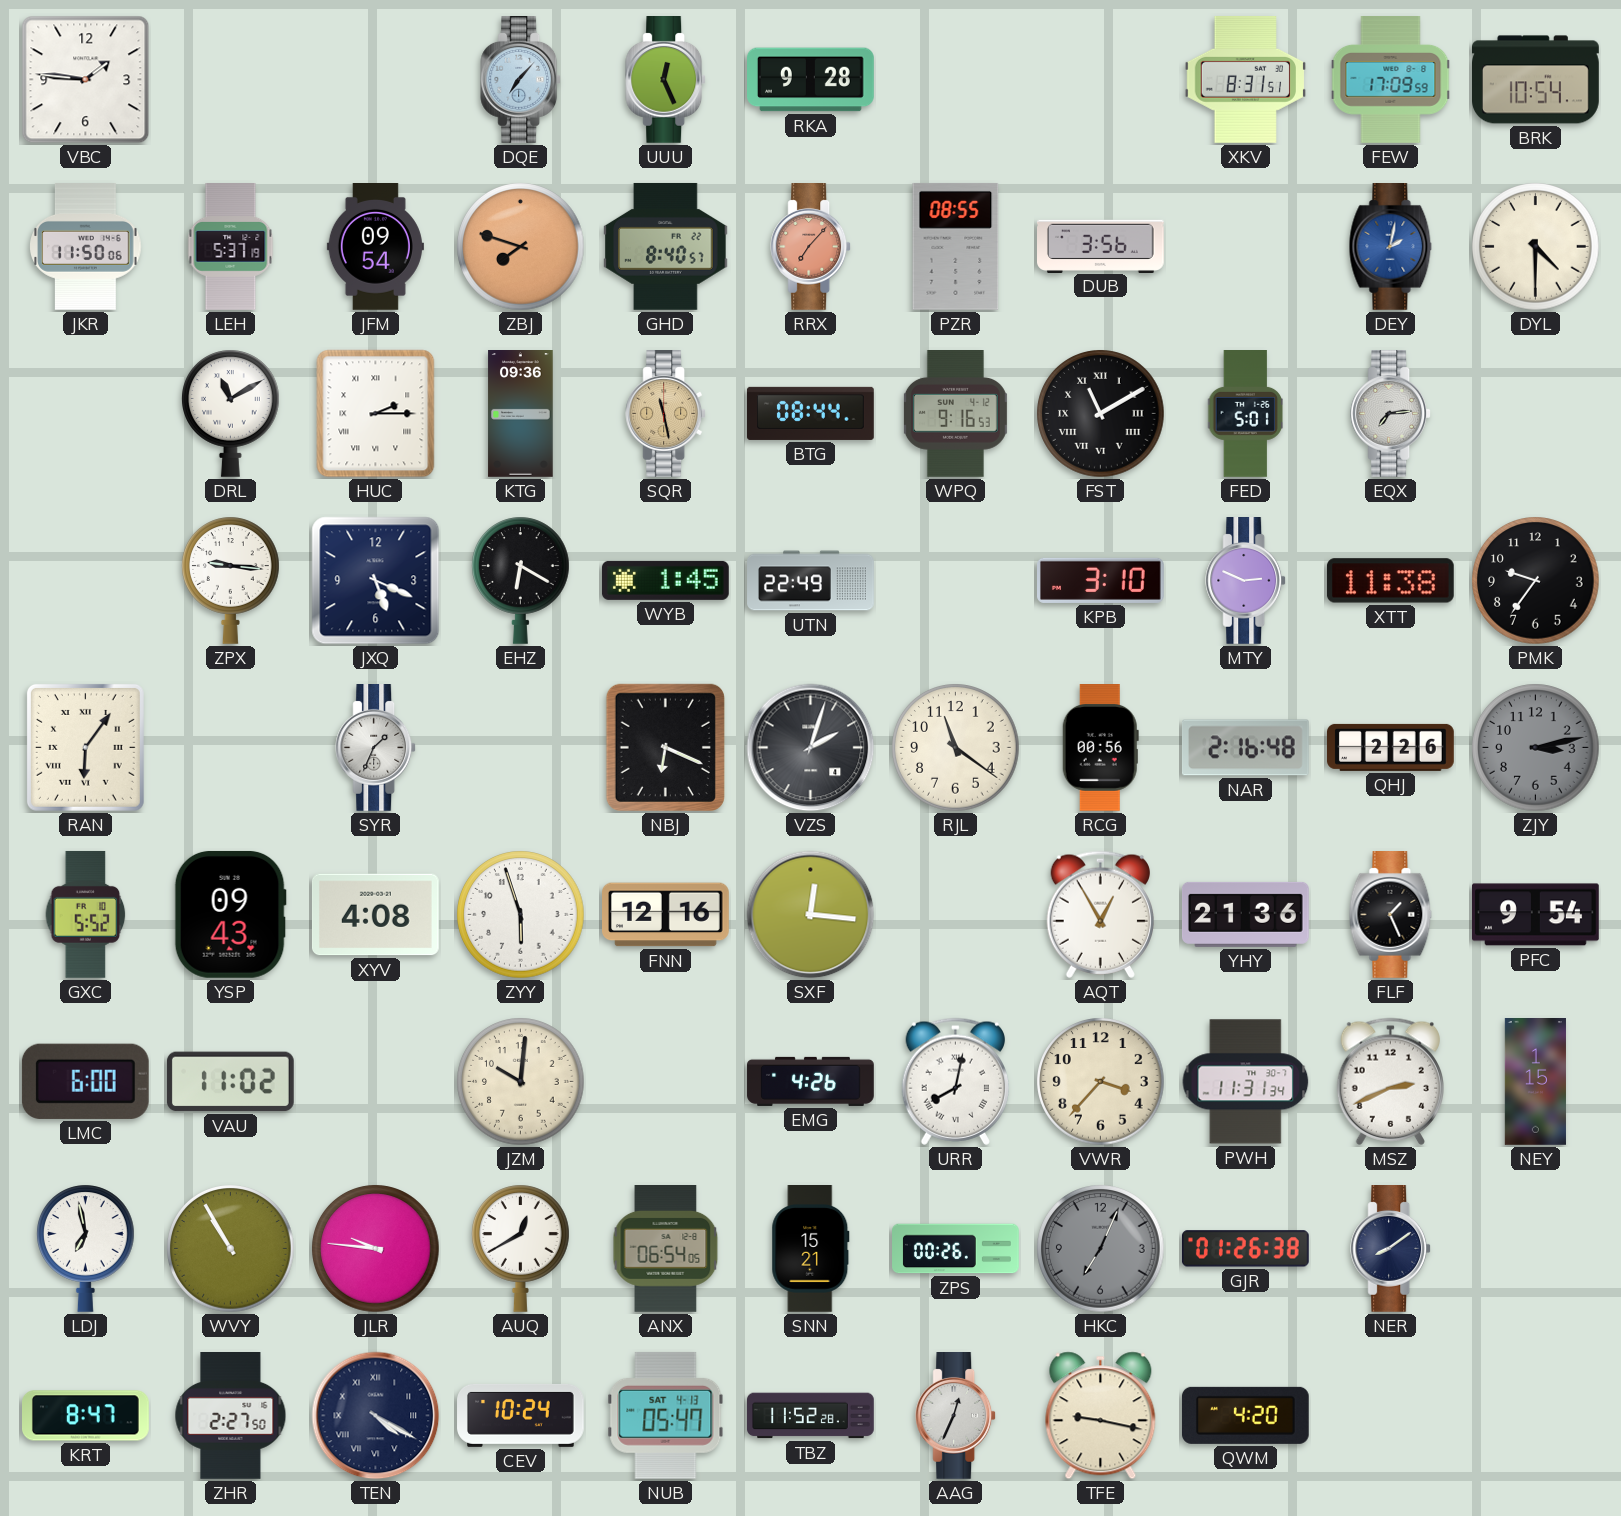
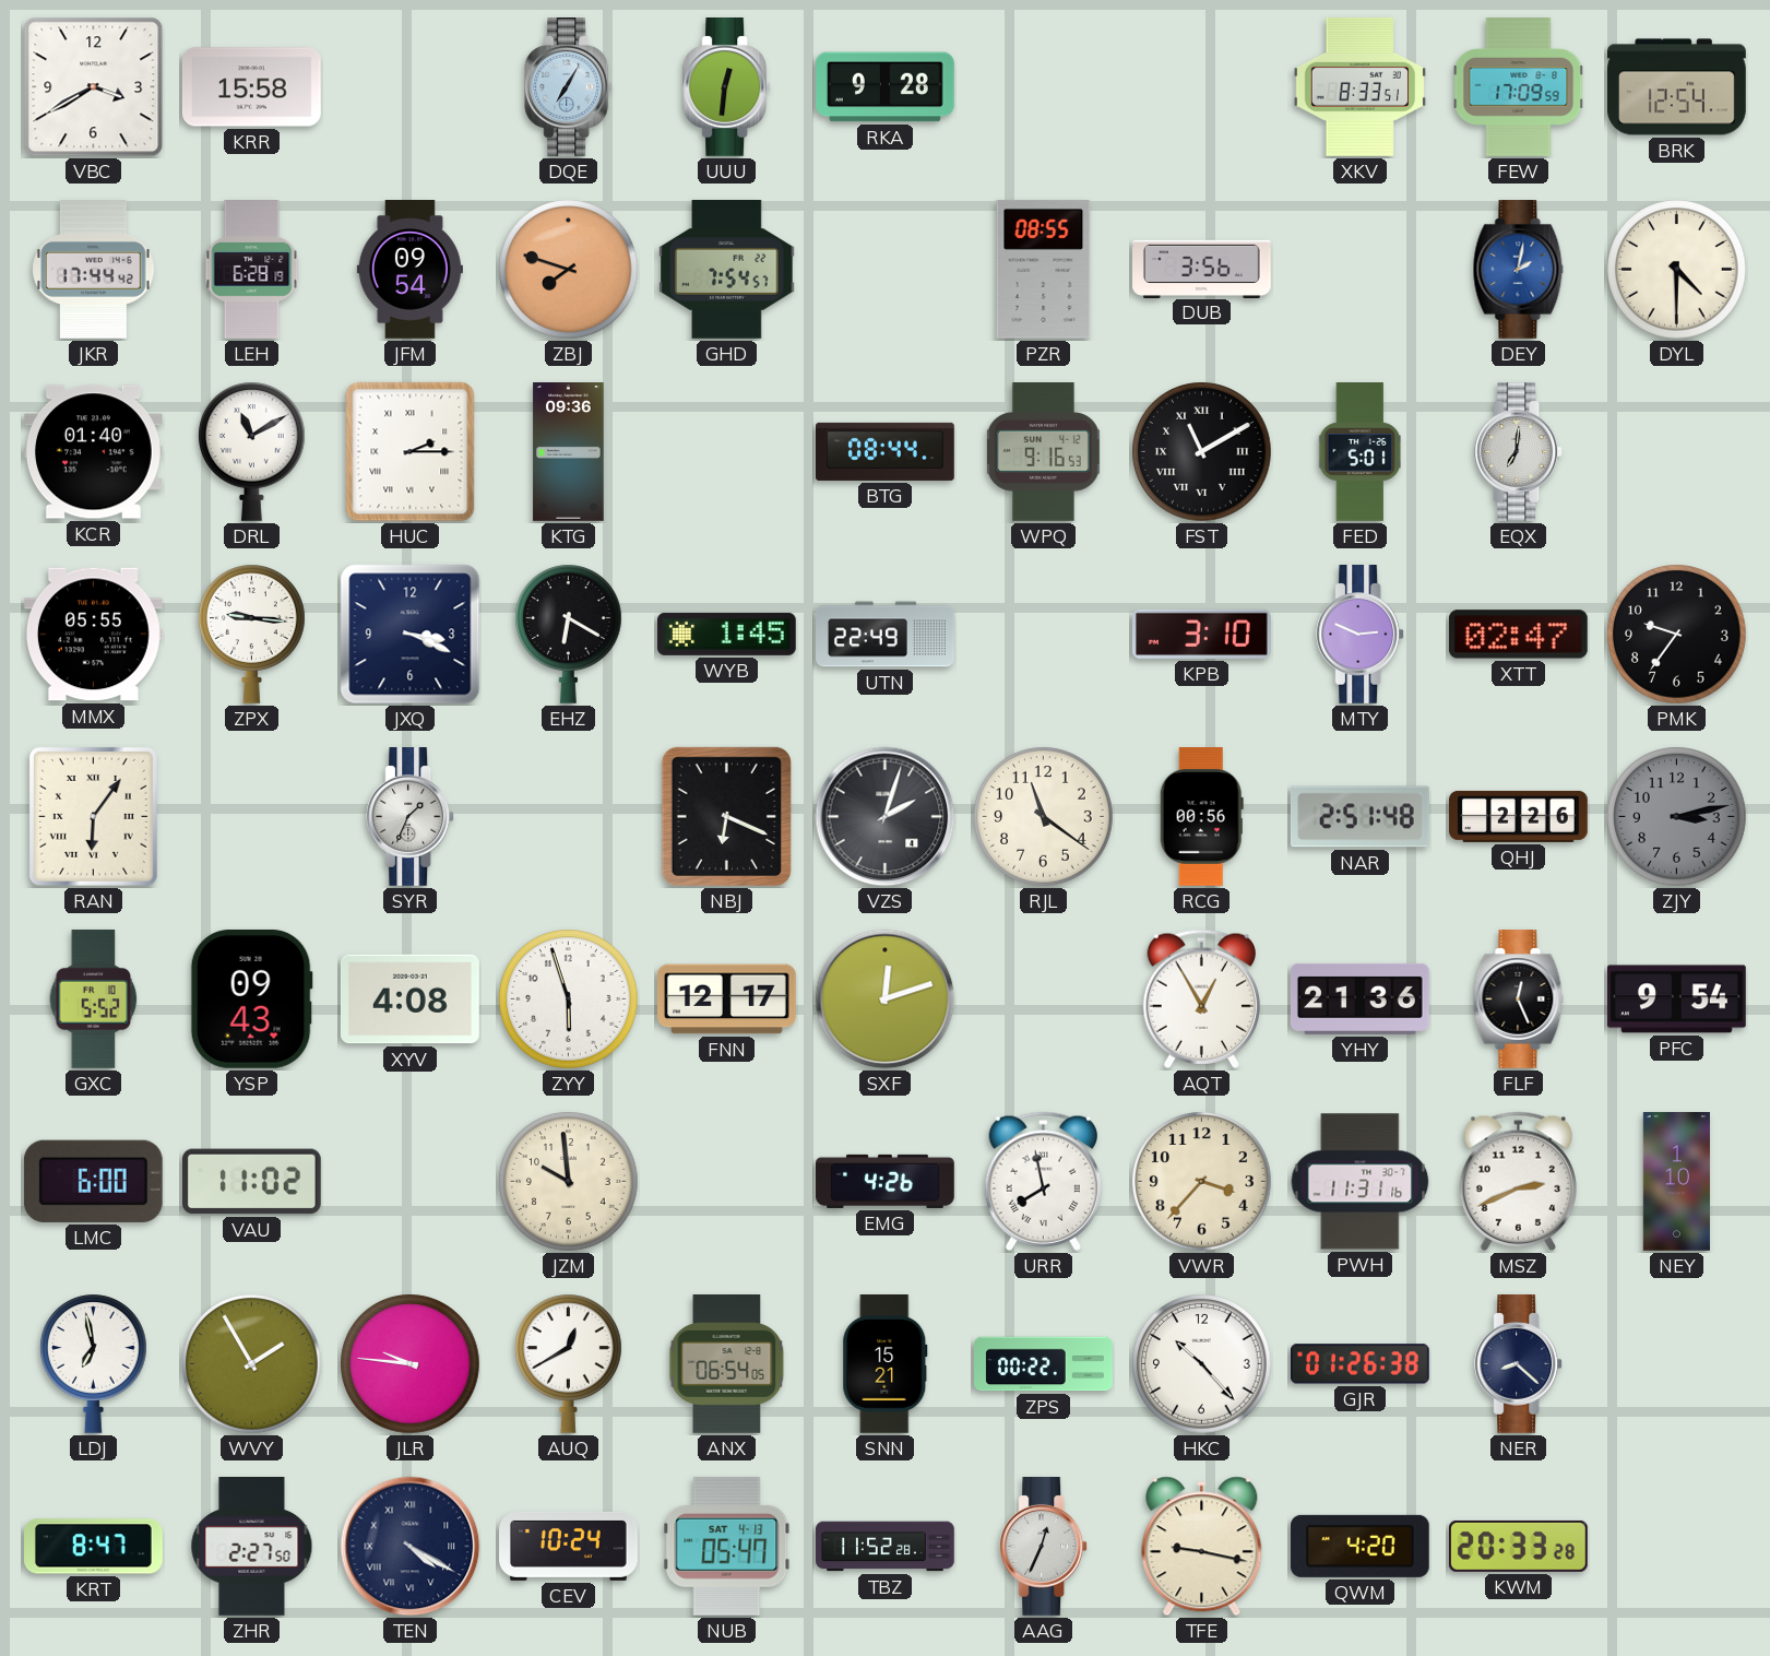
VBC: 1:46 -> 3:40 (94, 87)
KRR: none -> 15:58 (251, 87)
DQE: 7:07 -> 7:05 (569, 87)
UUU: 12:26 -> 12:31 (727, 87)
XKV: 8:31 -> 8:33 (1359, 86)
BRK: 10:54 -> 12:54 (1677, 87)
JKR: 11:50 -> 17:44 (94, 270)
LEH: 5:37 -> 6:28 (252, 270)
GHD: 8:40 -> 7:54 (727, 270)
RRX: 7:07 -> none (811, 247)
KCR: none -> 01:40 (93, 452)
SQR: 11:28 -> none (666, 414)
EQX: 7:14 -> 7:01 (1519, 452)
MMX: none -> 05:55 (93, 635)
JXQ: 5:19 -> 3:19 (411, 635)
XTT: 11:38 -> 02:47 (1518, 635)
NAR: 2:16 -> 2:51 (1359, 817)
FNN: 12:16 -> 12:17 (727, 999)
SXF: 12:16 -> 12:12 (886, 999)
FLF: 1:26 -> 12:26 (1519, 999)
JZM: 10:01 -> 9:59 (569, 1182)
URR: 8:02 -> 7:58 (1043, 1181)
PWH: 11:31:34 -> 11:31:16 (1361, 1182)
NEY: 1:15 -> 1:10 (1676, 1182)
WVY: 10:55 -> 1:55 (252, 1364)
ZPS: 00:26 -> 00:22 (1044, 1364)
HKC: 7:04 -> 10:23 (1202, 1364)
HKC dial: grey -> white (1202, 1364)
NER: 8:09 -> 8:22 (1519, 1364)
KWM: none -> 20:33 (1518, 1546)
